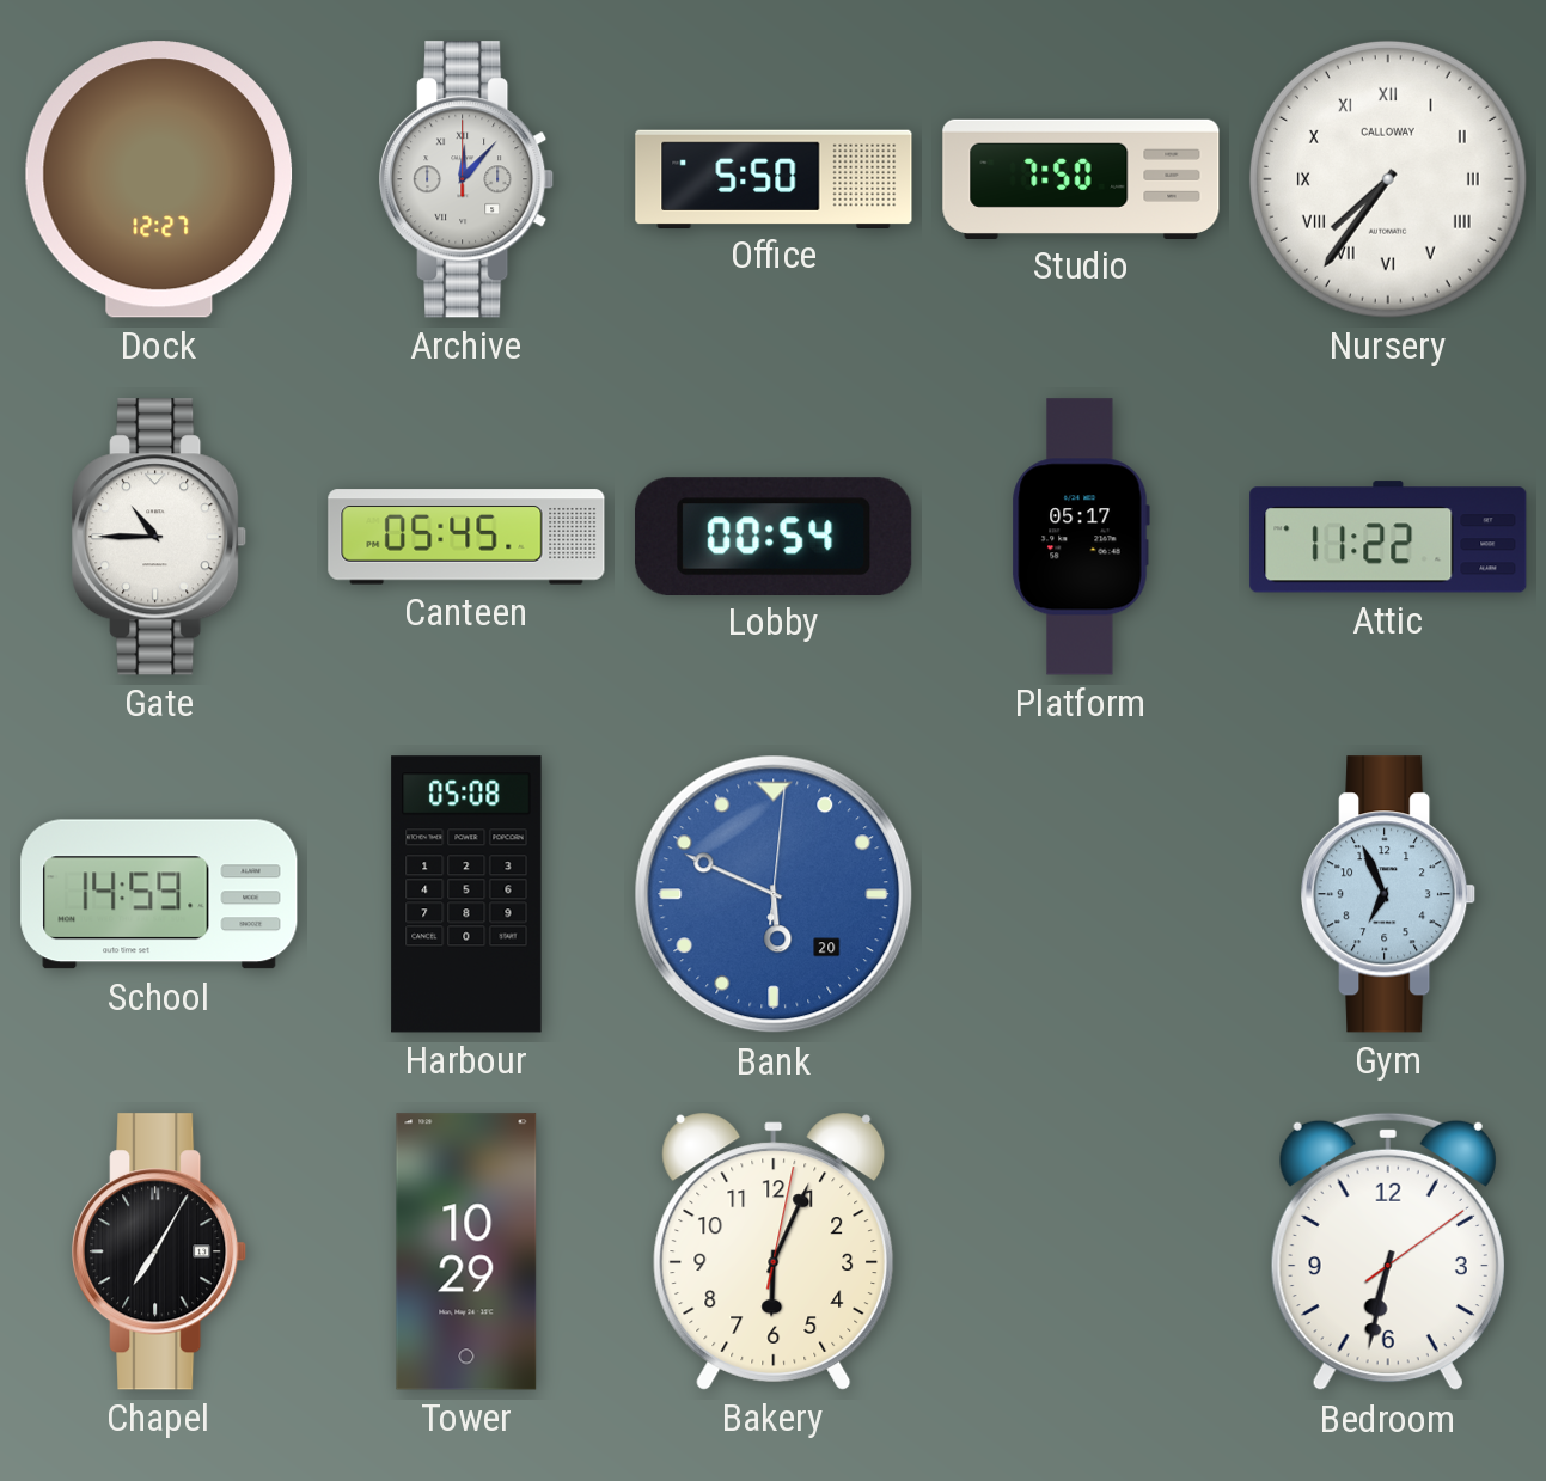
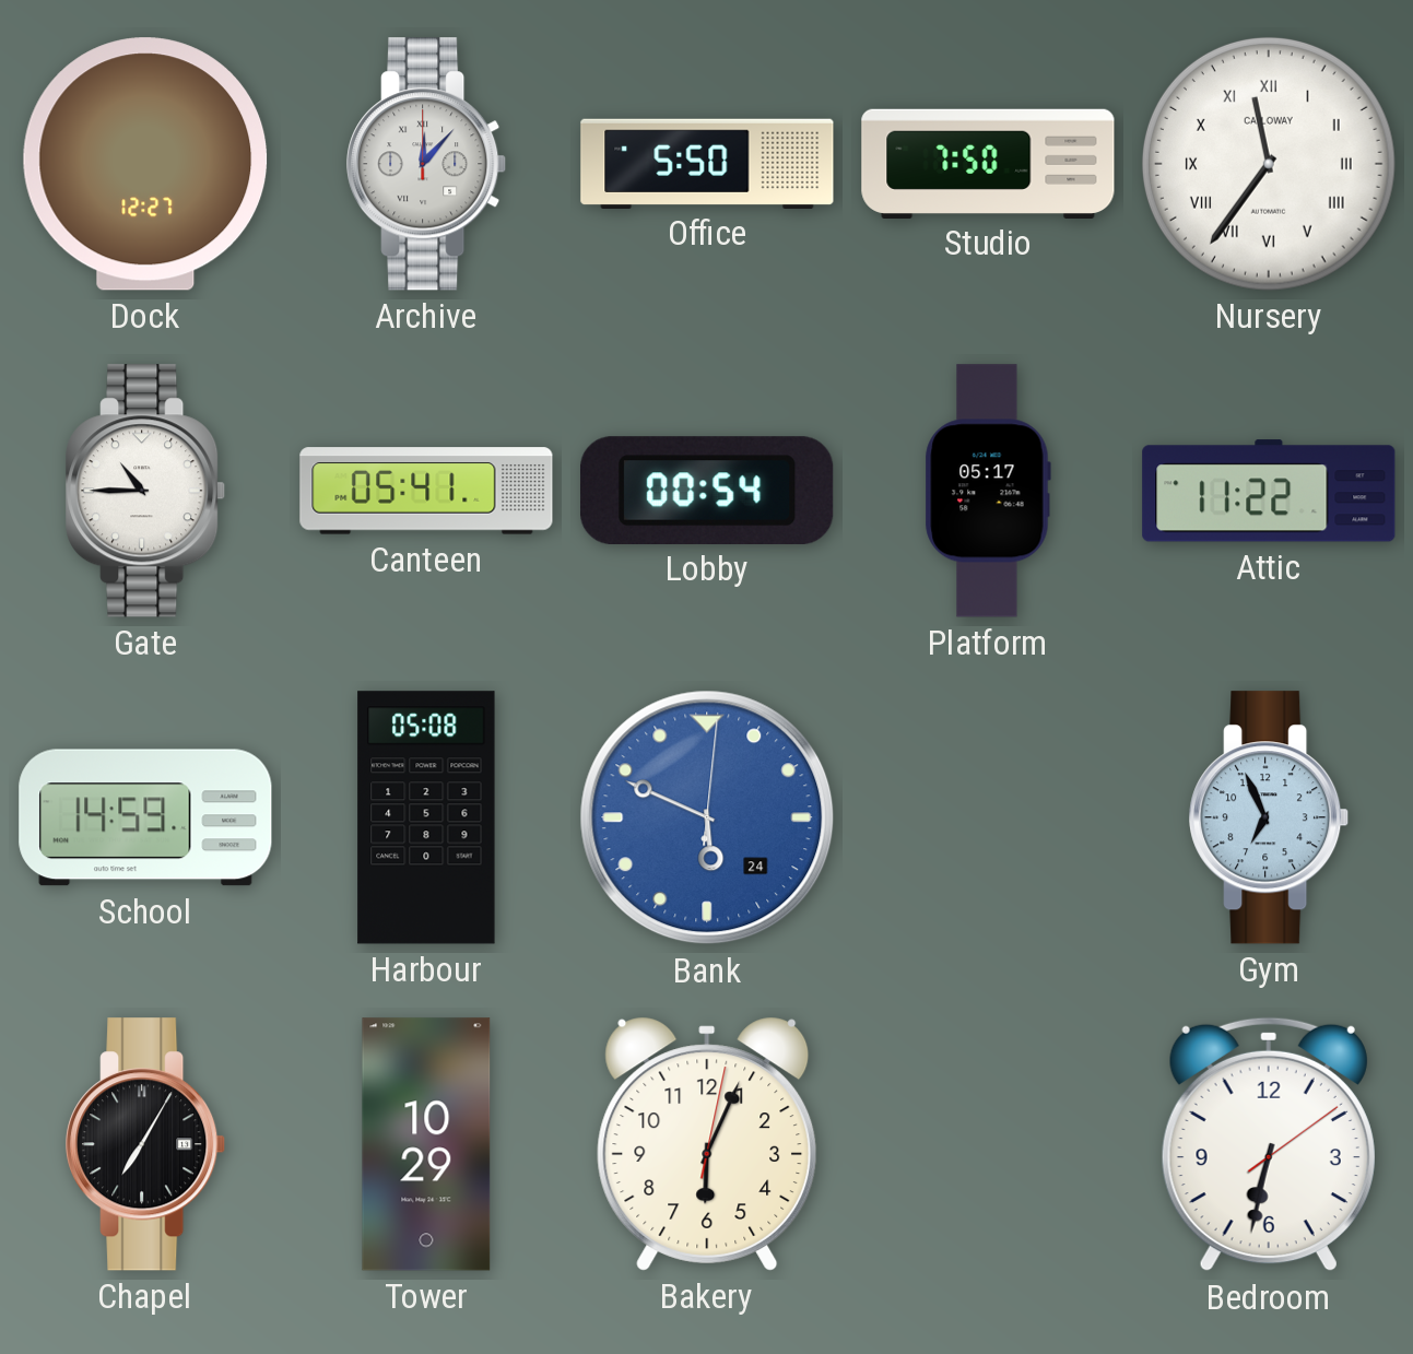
Nursery: 7:36 -> 11:36 (1269, 164)
Canteen: 05:45 -> 05:41 (426, 491)
Bank date: 20 -> 24 (707, 817)
